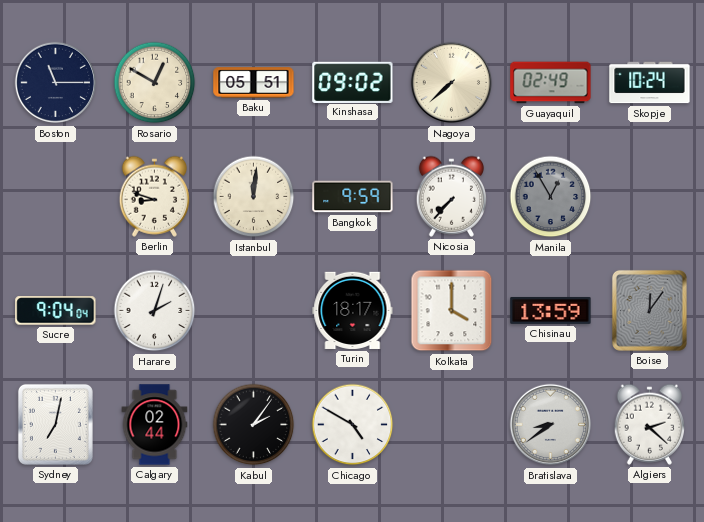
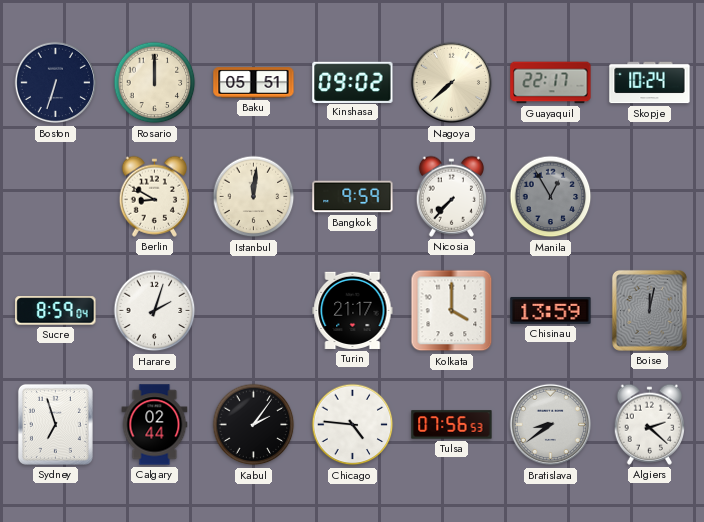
Boston: 11:15 -> 6:33 (56, 83)
Rosario: 12:50 -> 12:00 (155, 83)
Guayaquil: 02:49 -> 22:17 (551, 83)
Berlin: 8:48 -> 8:50 (154, 196)
Sucre: 9:04 -> 8:59 (56, 311)
Turin: 18:17 -> 21:17 (353, 310)
Boise: 12:06 -> 12:02 (649, 310)
Sydney: 7:02 -> 6:57 (55, 424)
Chicago: 4:50 -> 4:46 (353, 425)
Tulsa: none -> 07:56 (452, 425)
